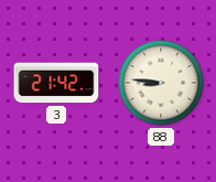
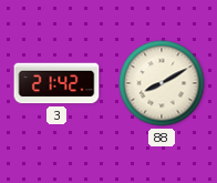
88: 8:46 -> 8:10 (162, 83)
